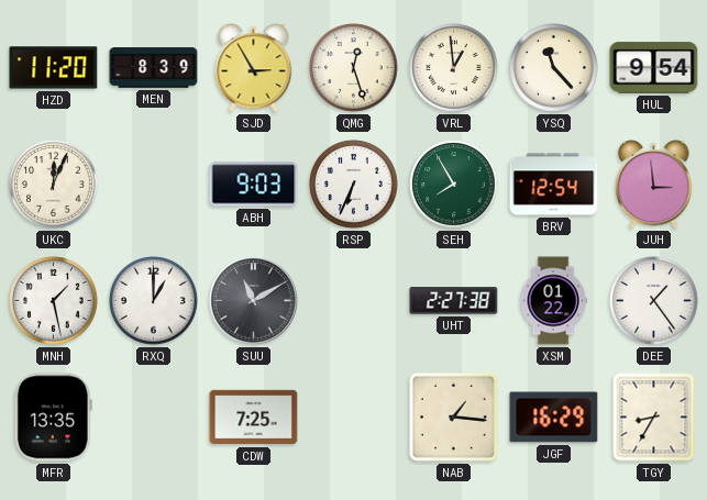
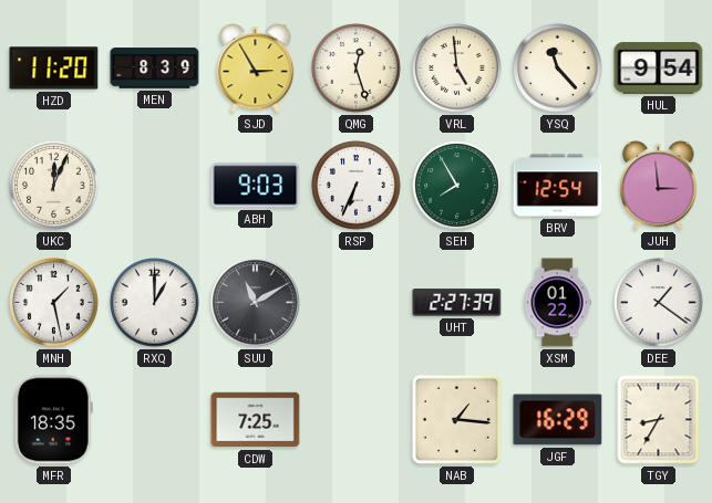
VRL: 12:59 -> 4:59 (457, 69)
UHT: 2:27:38 -> 2:27:39 (457, 303)
DEE: 1:24 -> 1:21 (659, 303)
MFR: 13:35 -> 18:35 (53, 420)
